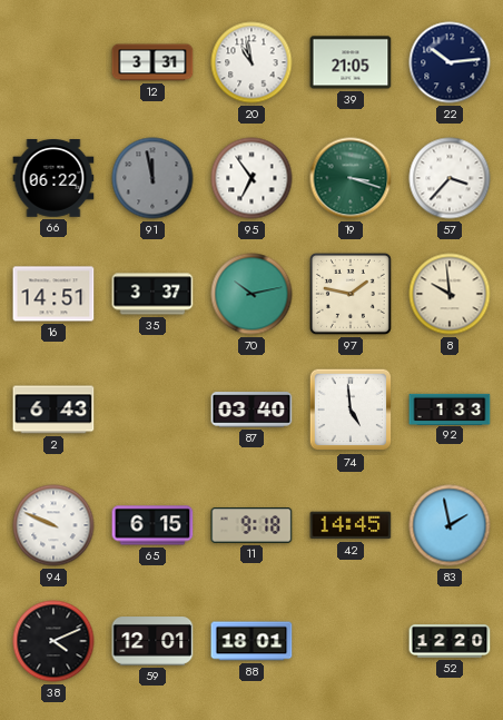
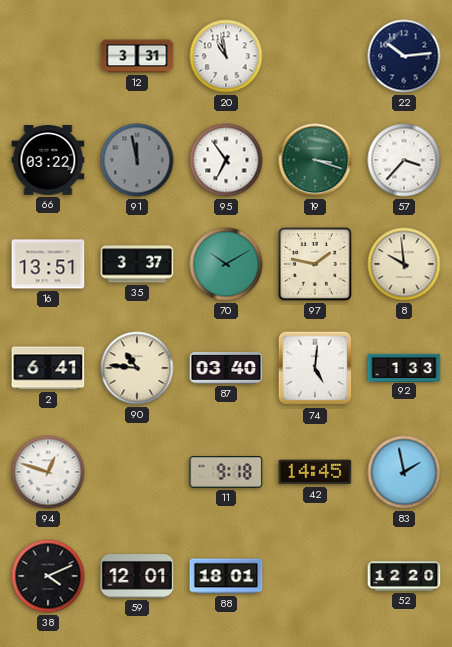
39: 21:05 -> none (351, 62)
66: 06:22 -> 03:22 (48, 161)
16: 14:51 -> 13:51 (48, 264)
70: 10:13 -> 10:10 (226, 264)
2: 6:43 -> 6:41 (48, 368)
90: none -> 10:46 (137, 368)
74: 4:59 -> 5:01 (315, 368)
94: 9:49 -> 12:48 (48, 472)
65: 6:15 -> none (152, 525)
